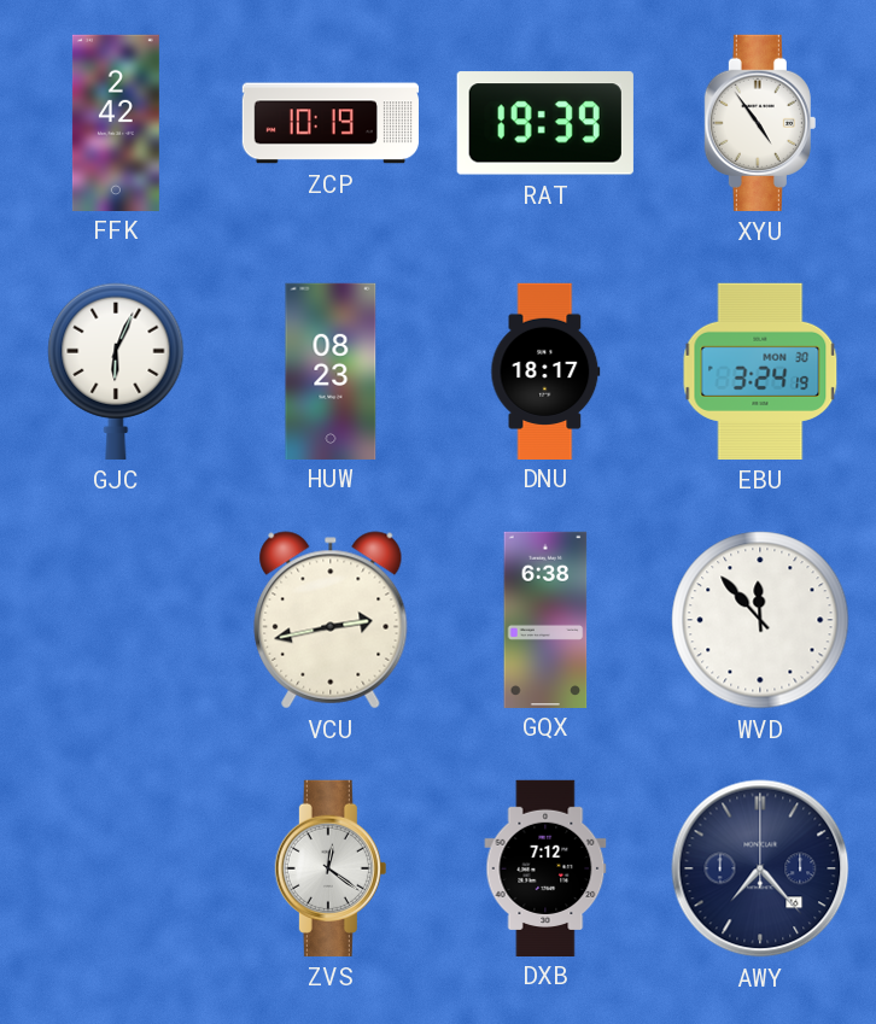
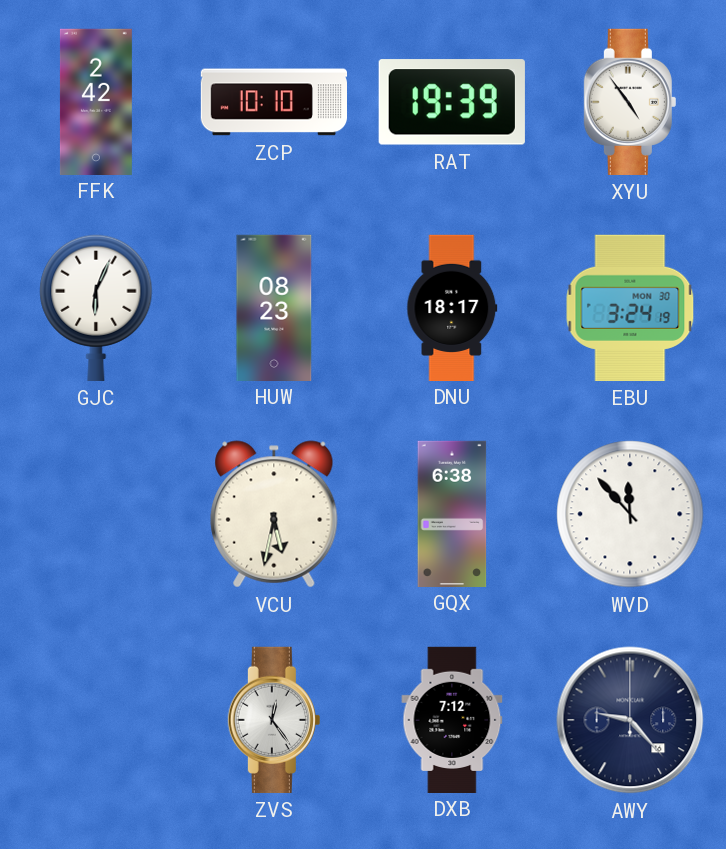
ZCP: 10:19 -> 10:10 (273, 102)
VCU: 2:43 -> 5:32 (274, 514)
ZVS: 12:21 -> 12:24 (274, 720)
AWY: 7:23 -> 9:23 (630, 720)
